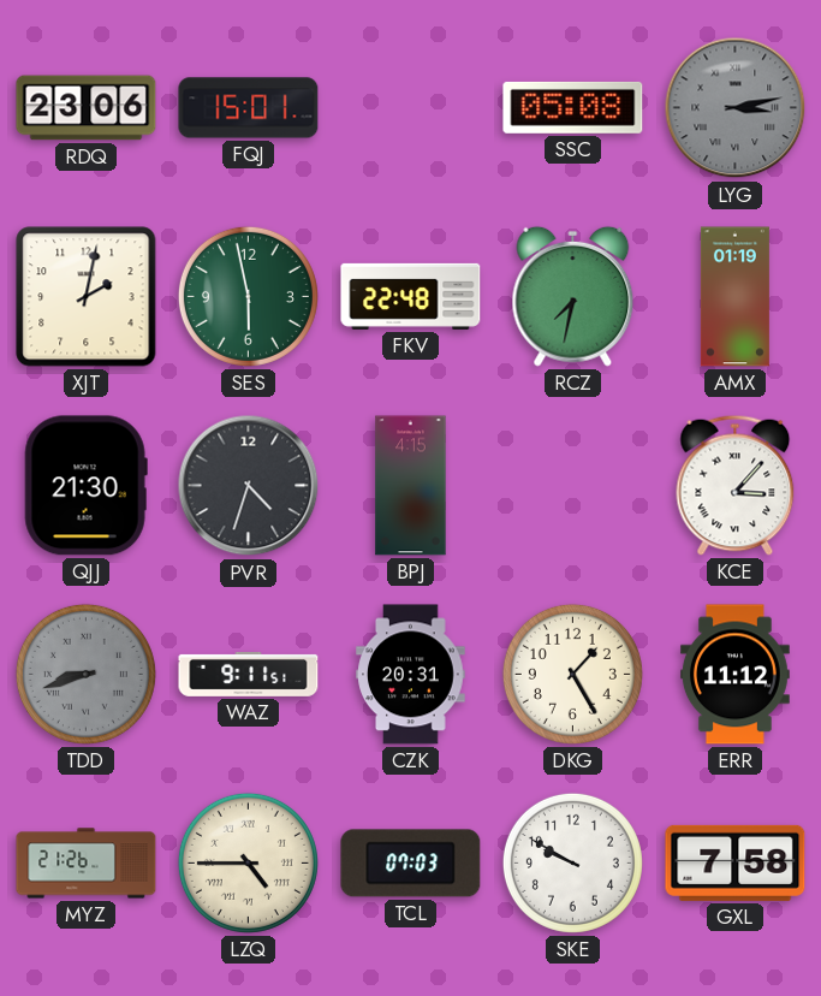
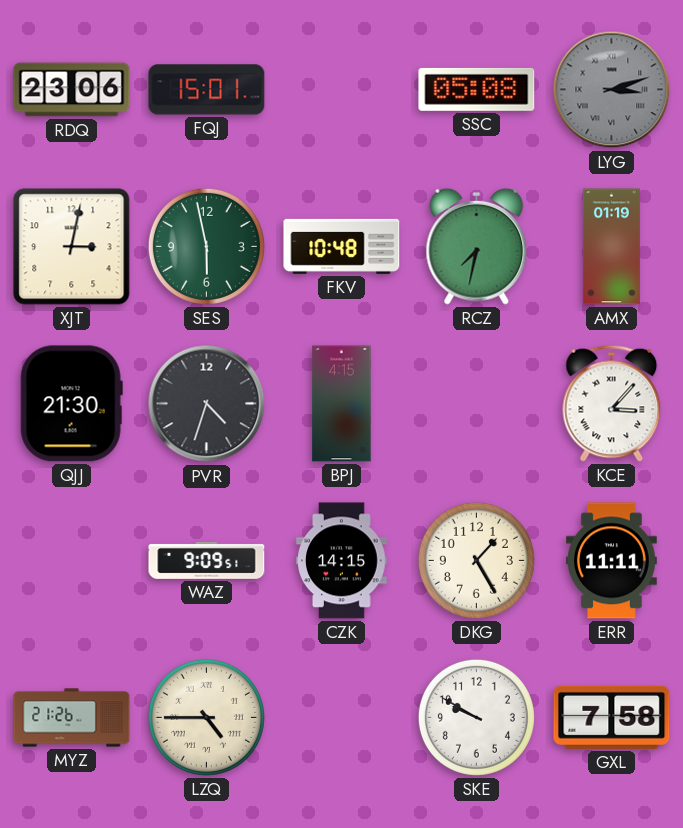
LYG: 3:13 -> 3:12 (612, 90)
XJT: 2:02 -> 3:02 (72, 247)
FKV: 22:48 -> 10:48 (342, 246)
TDD: 8:42 -> none (85, 674)
WAZ: 9:11 -> 9:09 (207, 561)
CZK: 20:31 -> 14:15 (342, 561)
ERR: 11:12 -> 11:11 (611, 561)
TCL: 07:03 -> none (411, 864)
